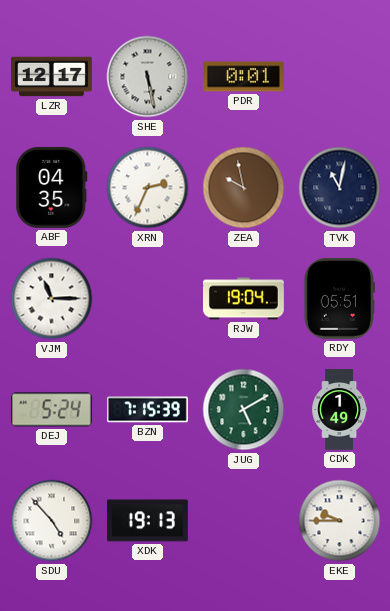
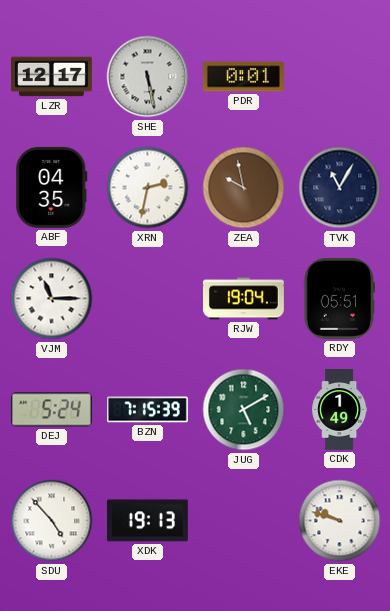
XRN: 2:34 -> 2:32 (148, 188)
TVK: 11:02 -> 11:05 (340, 188)
EKE: 9:45 -> 9:48 (340, 521)
